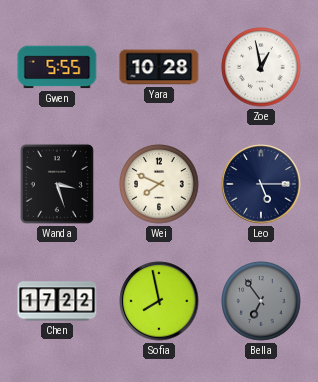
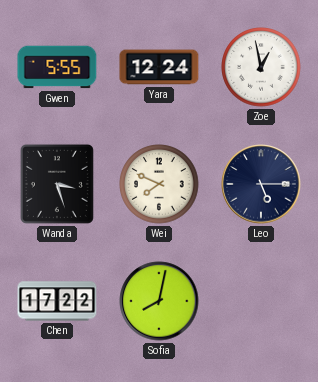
Yara: 10:28 -> 12:24 (159, 67)
Sofia: 7:58 -> 8:02 (159, 301)
Bella: 6:54 -> none (261, 301)
